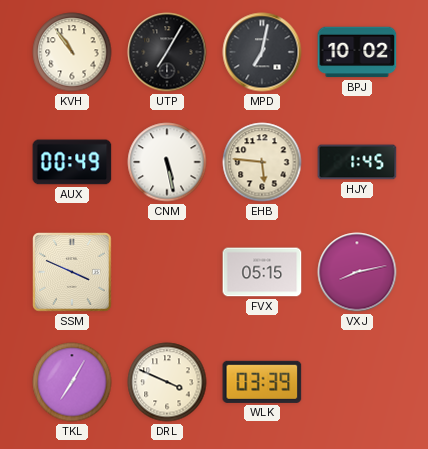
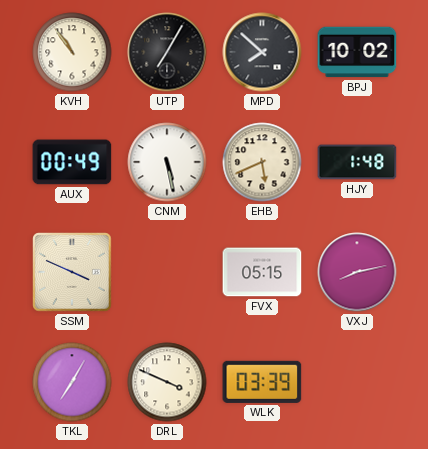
MPD: 7:02 -> 7:52 (262, 52)
EHB: 5:46 -> 5:41 (262, 162)
HJY: 1:45 -> 1:48 (357, 162)
